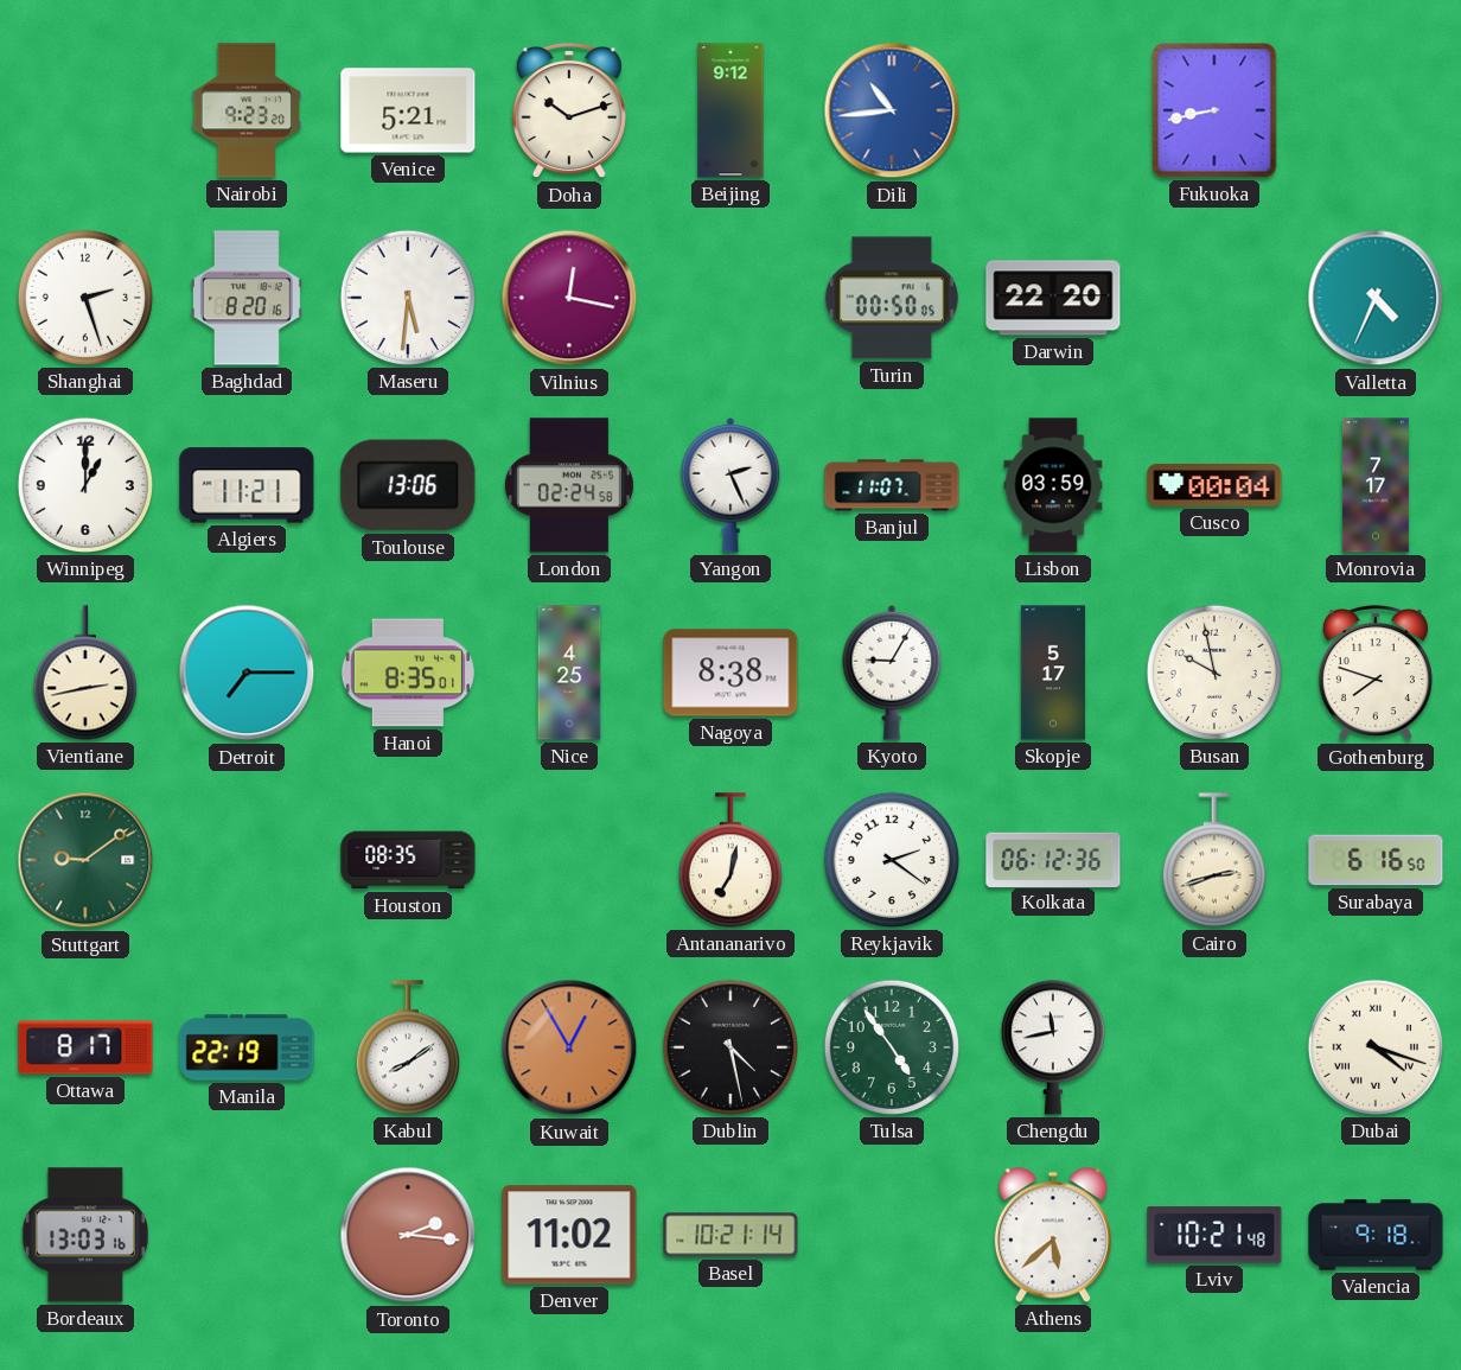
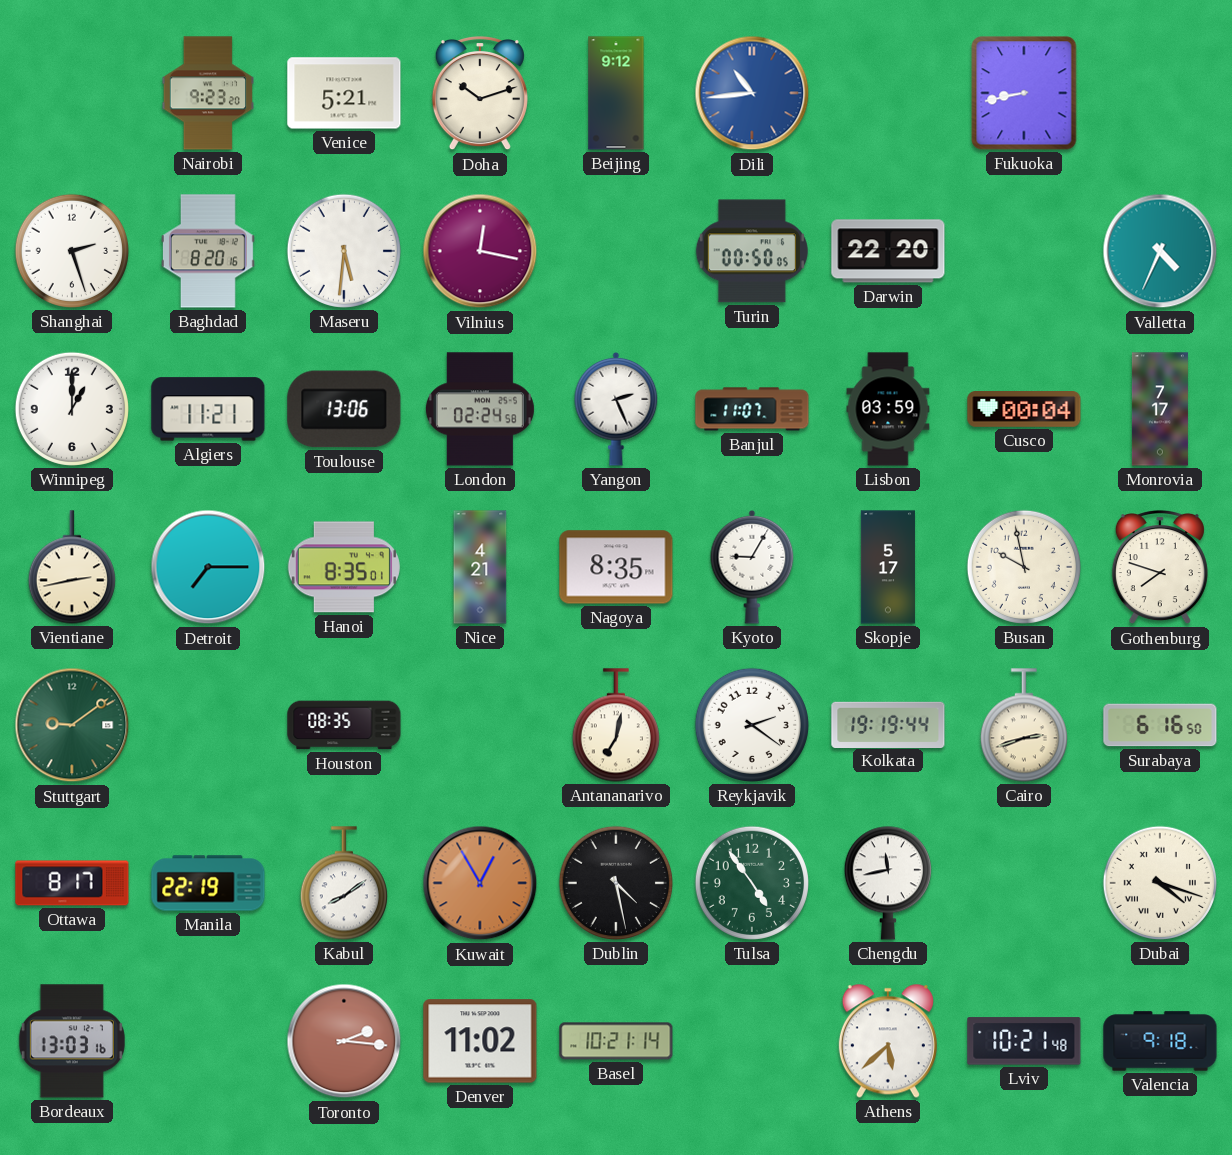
Nice: 4:25 -> 4:21 (480, 567)
Nagoya: 8:38 -> 8:35 (616, 567)
Kolkata: 06:12 -> 19:19 (888, 724)
